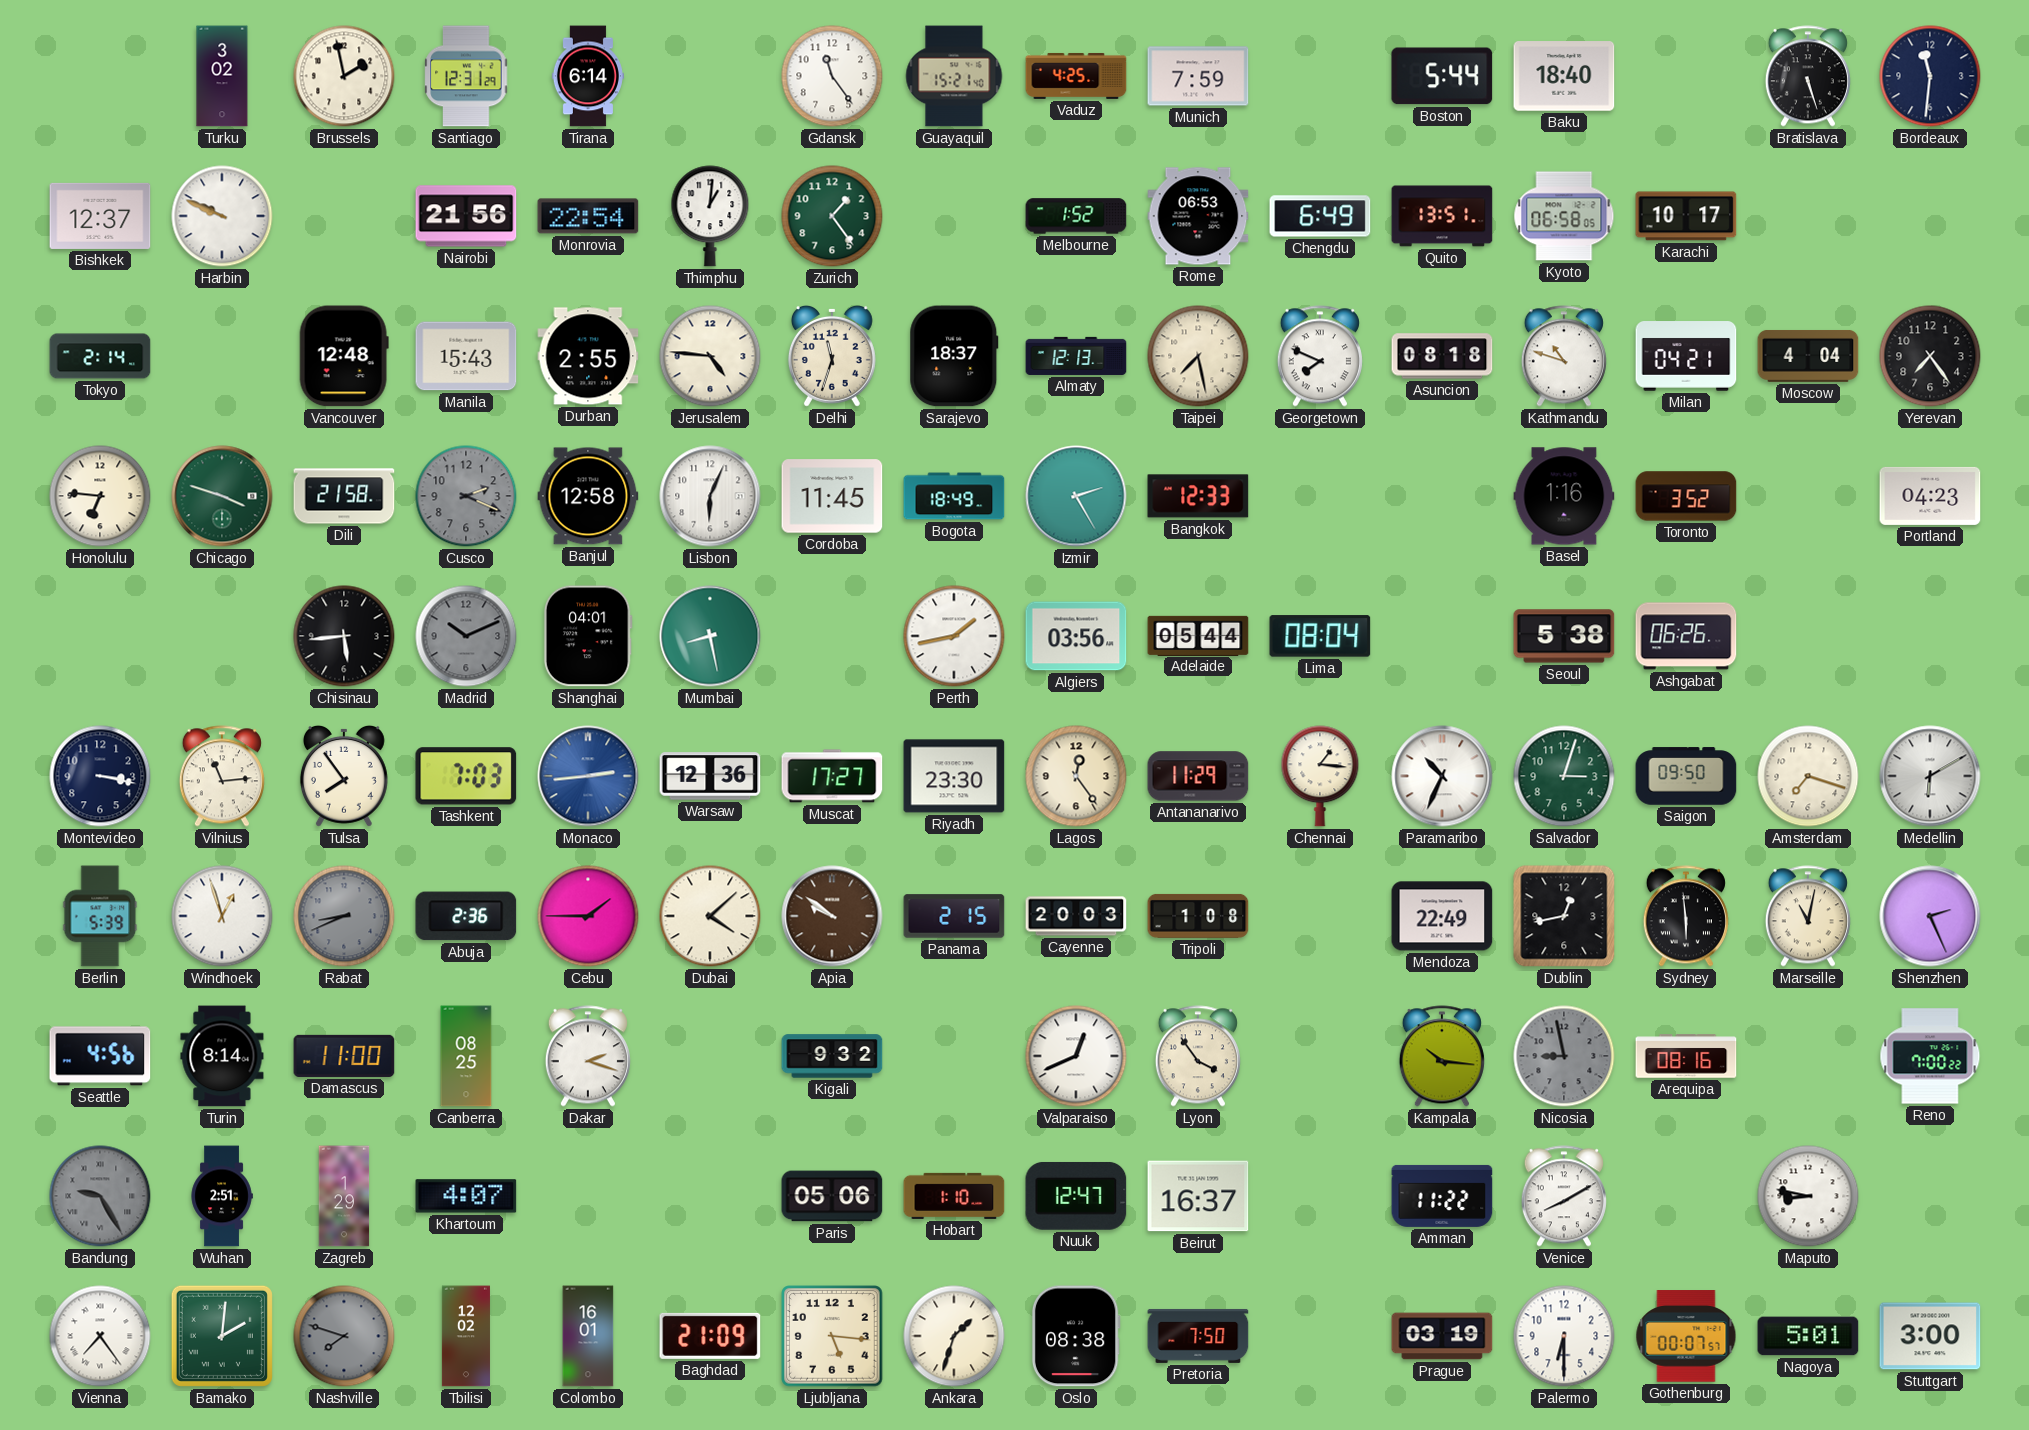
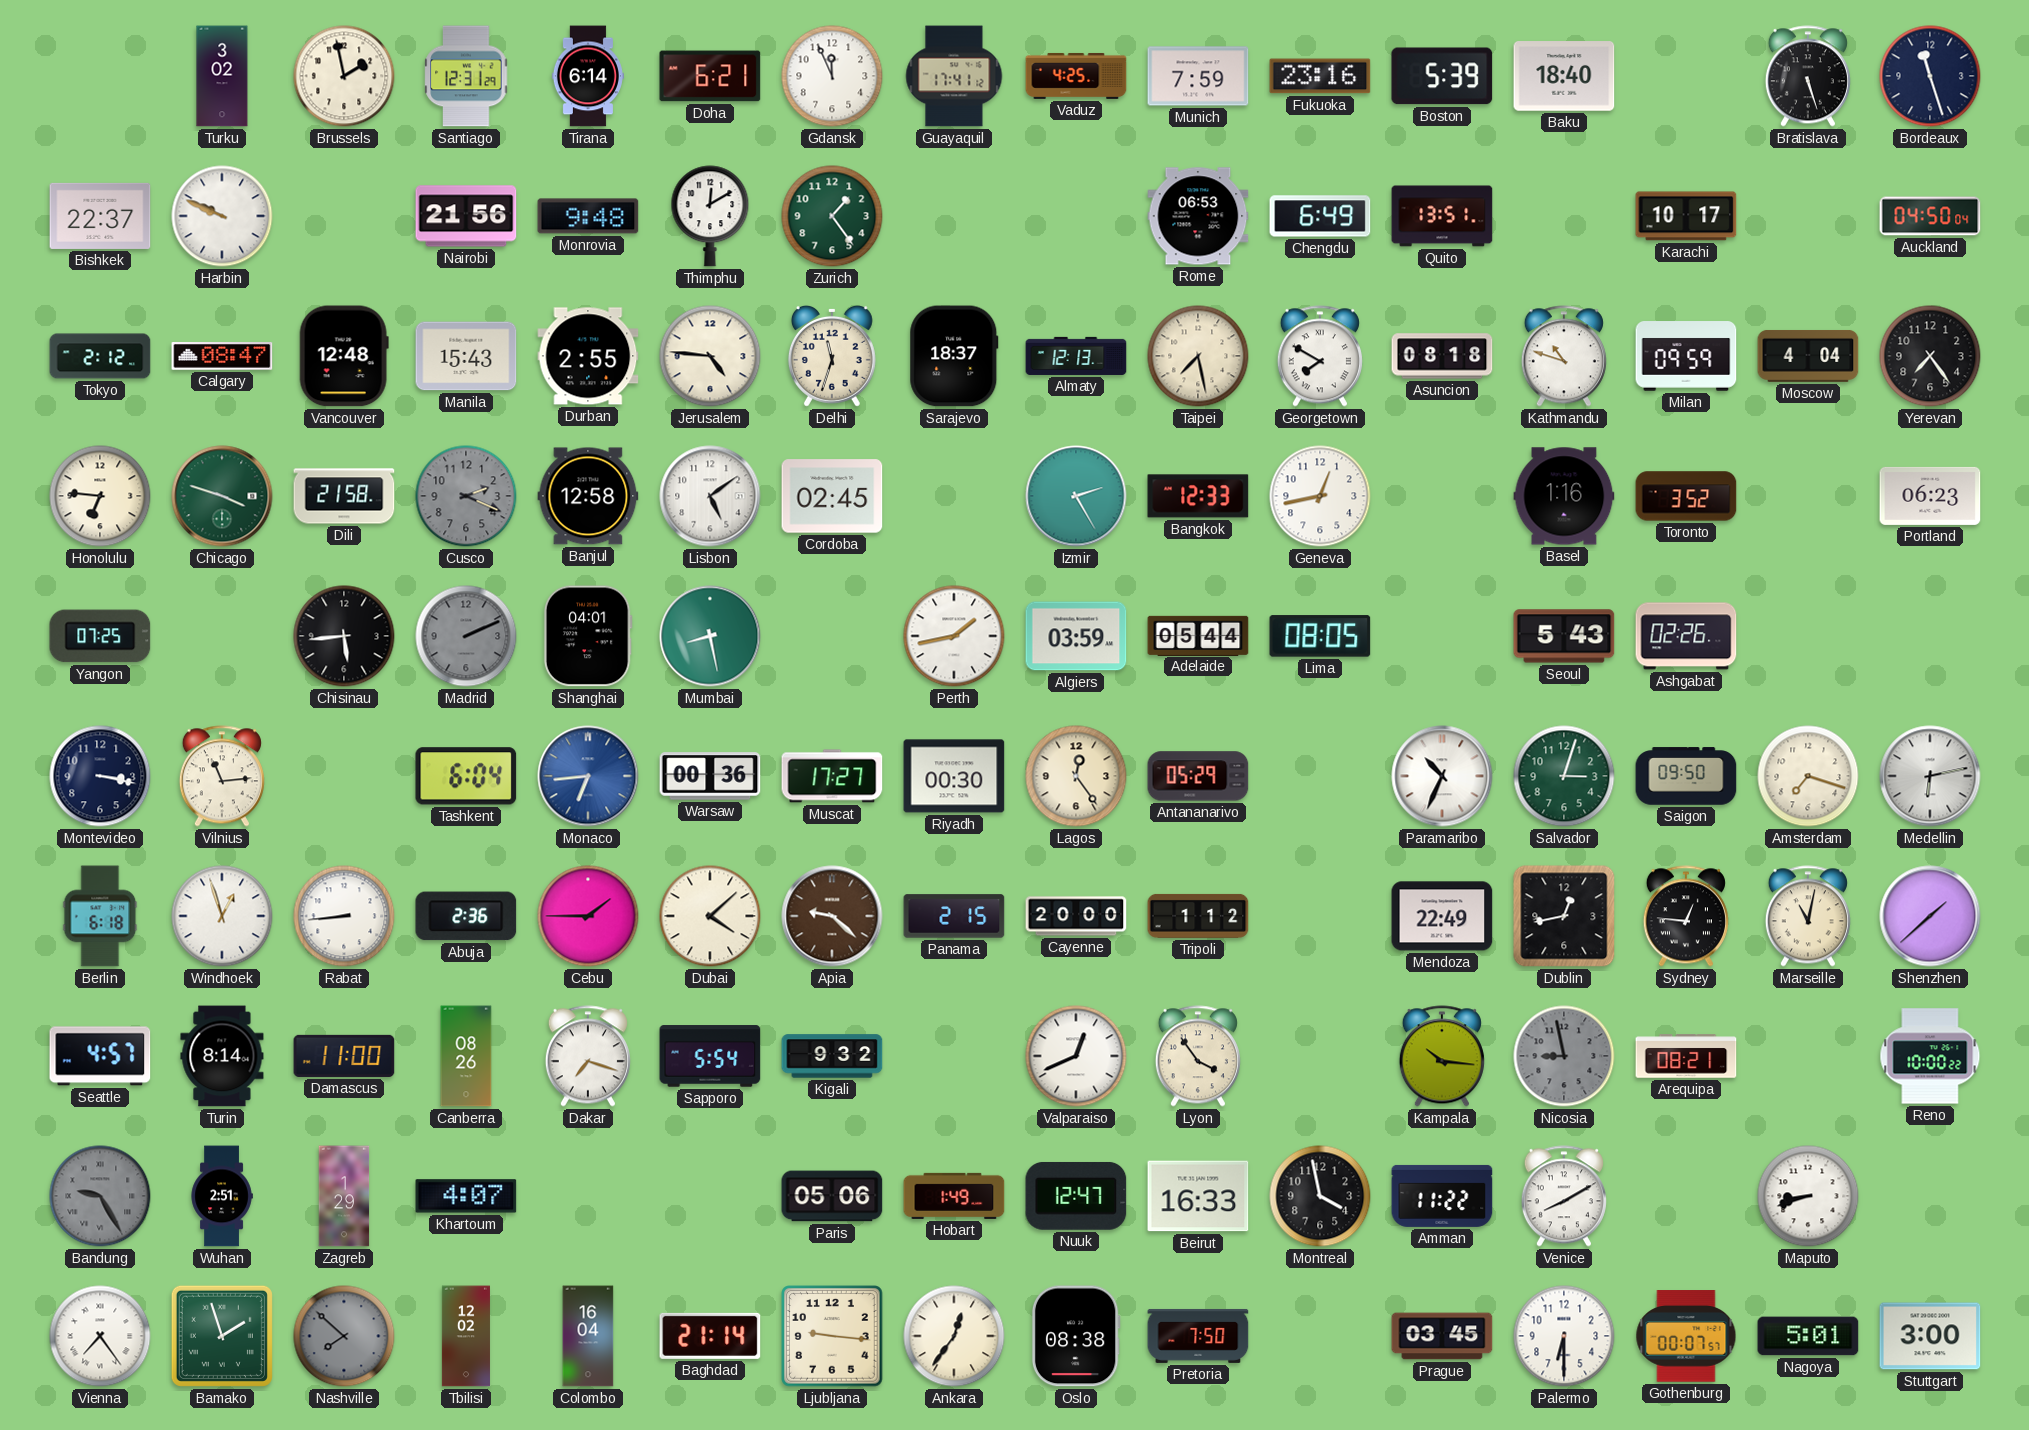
Doha: none -> 6:21 (710, 76)
Gdansk: 11:24 -> 11:56 (832, 76)
Guayaquil: 15:21 -> 17:41 (954, 76)
Fukuoka: none -> 23:16 (1320, 76)
Boston: 5:44 -> 5:39 (1442, 76)
Bordeaux: 11:31 -> 11:27 (1930, 76)
Bishkek: 12:37 -> 22:37 (100, 216)
Monrovia: 22:54 -> 9:48 (588, 216)
Thimphu: 1:01 -> 12:10 (710, 216)
Melbourne: 1:52 -> none (1076, 216)
Kyoto: 06:58 -> none (1564, 216)
Auckland: none -> 04:50 (1930, 216)
Tokyo: 2:14 -> 2:12 (100, 356)
Calgary: none -> 08:47 (222, 357)
Georgetown: 7:49 -> 7:50 (1320, 356)
Milan: 04:21 -> 09:59 (1686, 356)
Lisbon: 6:04 -> 5:09 (710, 496)
Cordoba: 11:45 -> 02:45 (832, 496)
Bogota: 18:49 -> none (954, 496)
Geneva: none -> 12:43 (1320, 496)
Portland: 04:23 -> 06:23 (1930, 496)
Yangon: none -> 07:25 (100, 636)
Madrid: 10:11 -> 2:11 (466, 636)
Algiers: 03:56 -> 03:59 (1076, 636)
Lima: 08:04 -> 08:05 (1320, 636)
Seoul: 5:38 -> 5:43 (1564, 636)
Ashgabat: 06:26 -> 02:26 (1686, 636)
Tulsa: 7:54 -> none (344, 776)
Tashkent: 7:03 -> 6:04 (466, 776)
Monaco: 2:44 -> 6:44 (588, 776)
Warsaw: 12:36 -> 00:36 (710, 776)
Riyadh: 23:30 -> 00:30 (954, 776)
Antananarivo: 11:29 -> 05:29 (1198, 776)
Chennai: 1:16 -> none (1320, 776)
Medellin: 6:10 -> 6:13 (1930, 776)
Berlin: 5:39 -> 6:18 (100, 916)
Rabat: 8:41 -> 8:44 (344, 916)
Rabat dial: grey -> white (344, 916)
Apia: 9:51 -> 9:22 (832, 916)
Cayenne: 20:03 -> 20:00 (1076, 916)
Tripoli: 1:08 -> 1:12 (1198, 916)
Sydney: 5:59 -> 12:46 (1686, 916)
Shenzhen: 2:26 -> 1:38 (1930, 916)
Seattle: 4:56 -> 4:57 (100, 1056)
Canberra: 08:25 -> 08:26 (466, 1056)
Dakar: 2:18 -> 7:18 (588, 1056)
Sapporo: none -> 5:54 (710, 1056)
Arequipa: 08:16 -> 08:21 (1686, 1056)
Reno: 7:00 -> 10:00 (1930, 1056)
Hobart: 1:10 -> 1:49 (954, 1196)
Beirut: 16:37 -> 16:33 (1198, 1196)
Montreal: none -> 3:58 (1320, 1196)
Maputo: 8:47 -> 8:42 (1808, 1196)
Bamako: 2:01 -> 1:57 (222, 1336)
Nashville: 7:48 -> 7:52 (344, 1336)
Colombo: 16:01 -> 16:04 (588, 1336)
Baghdad: 21:09 -> 21:14 (710, 1336)
Ljubljana: 5:16 -> 9:16 (832, 1336)
Ankara: 1:33 -> 12:36 (954, 1336)
Prague: 03:19 -> 03:45 (1442, 1336)
